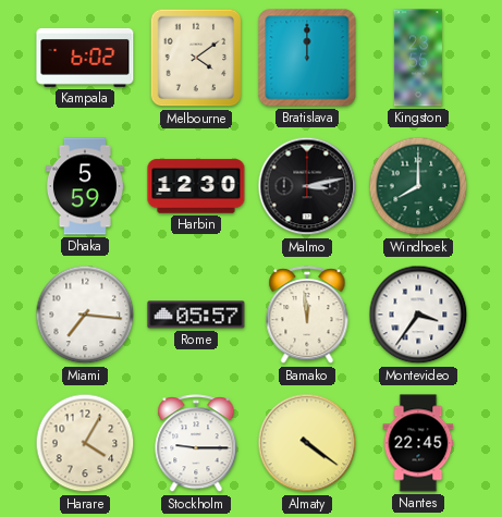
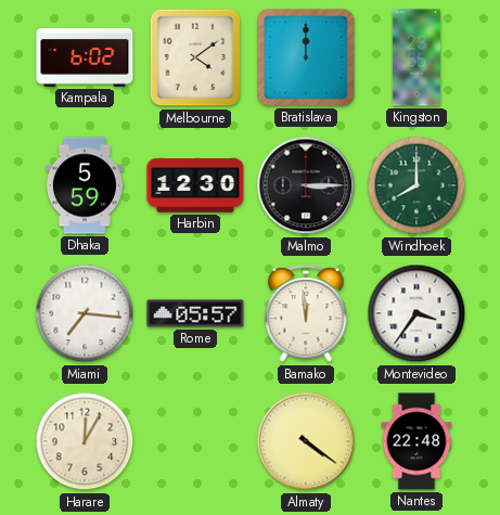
Malmo: 3:13 -> 3:15 (306, 185)
Harare: 4:05 -> 12:05 (85, 441)
Stockholm: 9:15 -> none (196, 444)
Nantes: 22:45 -> 22:48 (416, 441)
